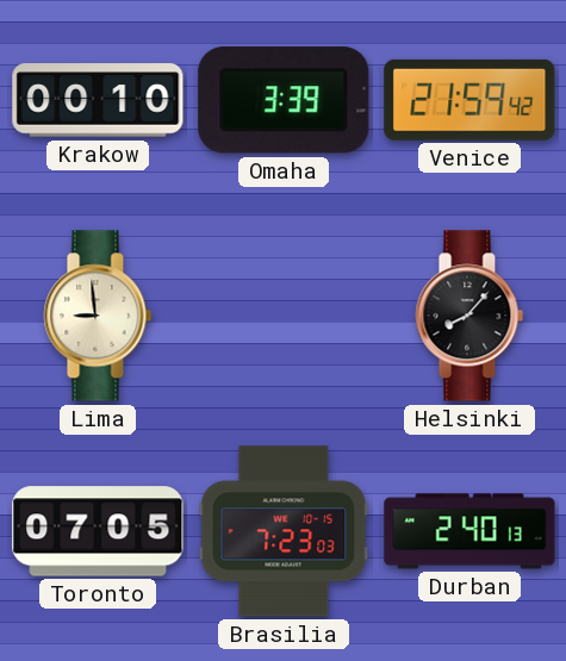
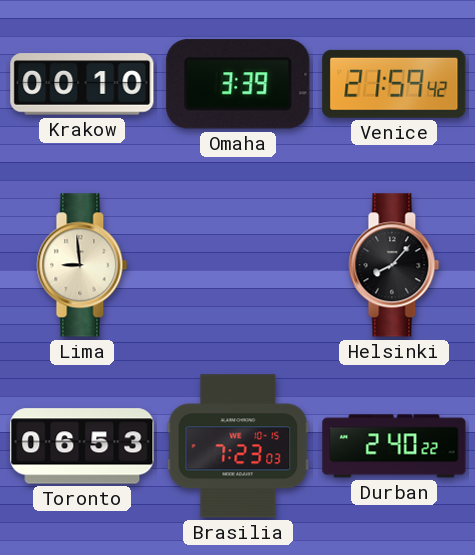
Toronto: 07:05 -> 06:53 (82, 446)
Durban: 2:40:13 -> 2:40:22 (394, 446)
